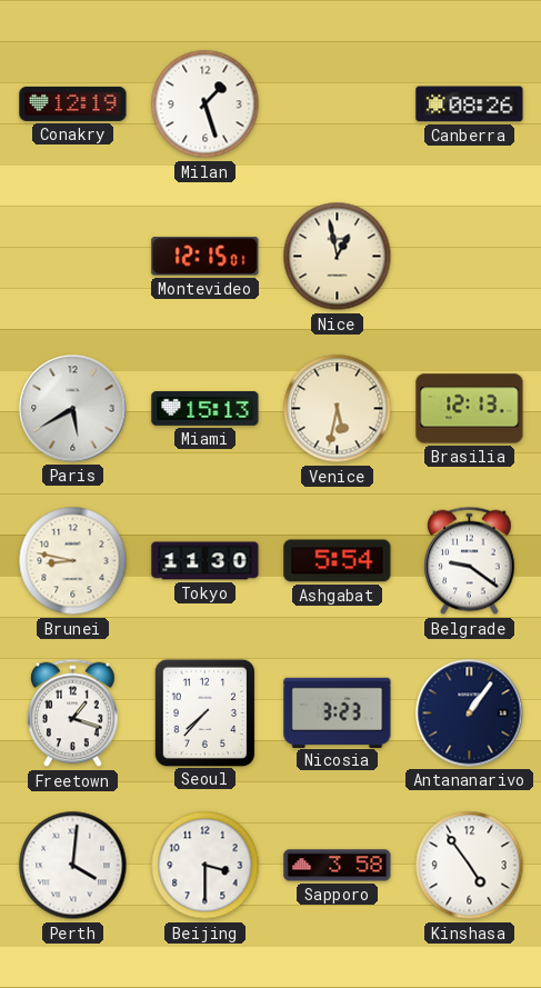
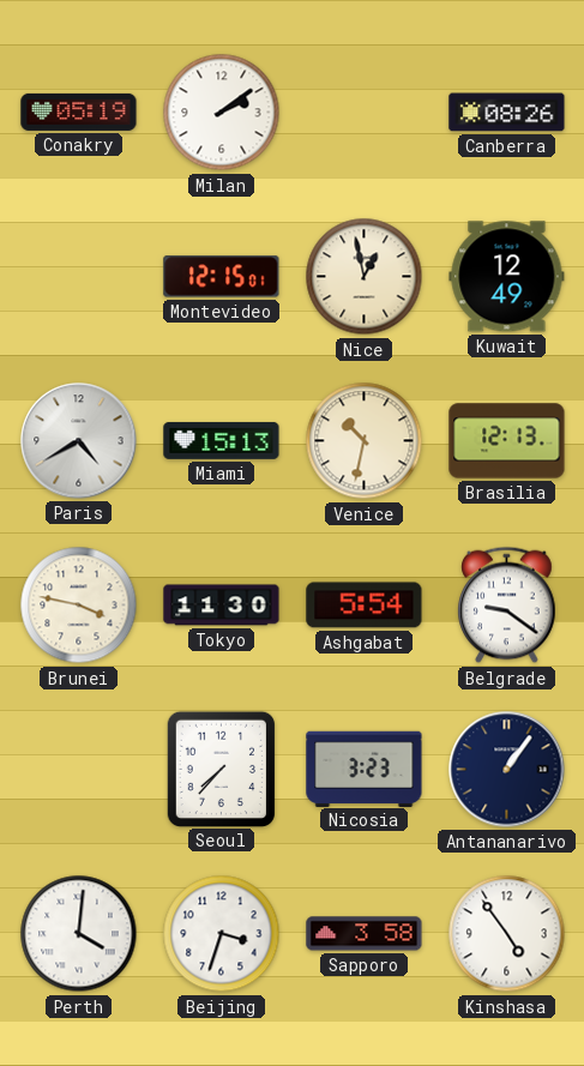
Conakry: 12:19 -> 05:19 (79, 112)
Milan: 1:27 -> 2:09 (222, 113)
Kuwait: none -> 12:49 (507, 277)
Paris: 5:40 -> 4:40 (79, 441)
Venice: 5:32 -> 10:32 (365, 441)
Brunei: 8:47 -> 3:47 (79, 606)
Freetown: 1:18 -> none (73, 713)
Beijing: 3:30 -> 3:33 (222, 934)
